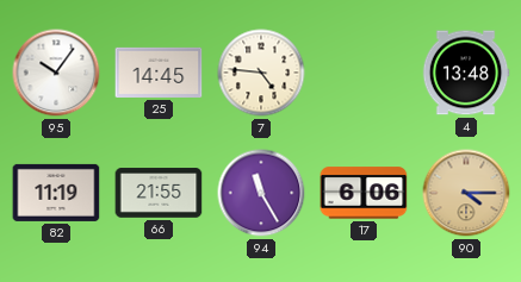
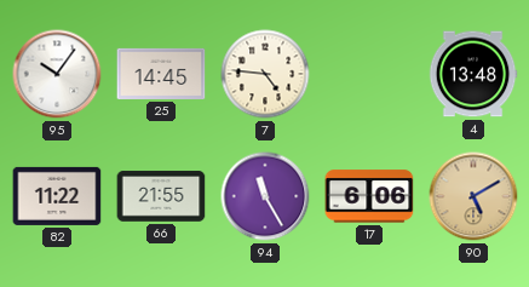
82: 11:19 -> 11:22 (57, 196)
90: 4:15 -> 5:10 (473, 196)
